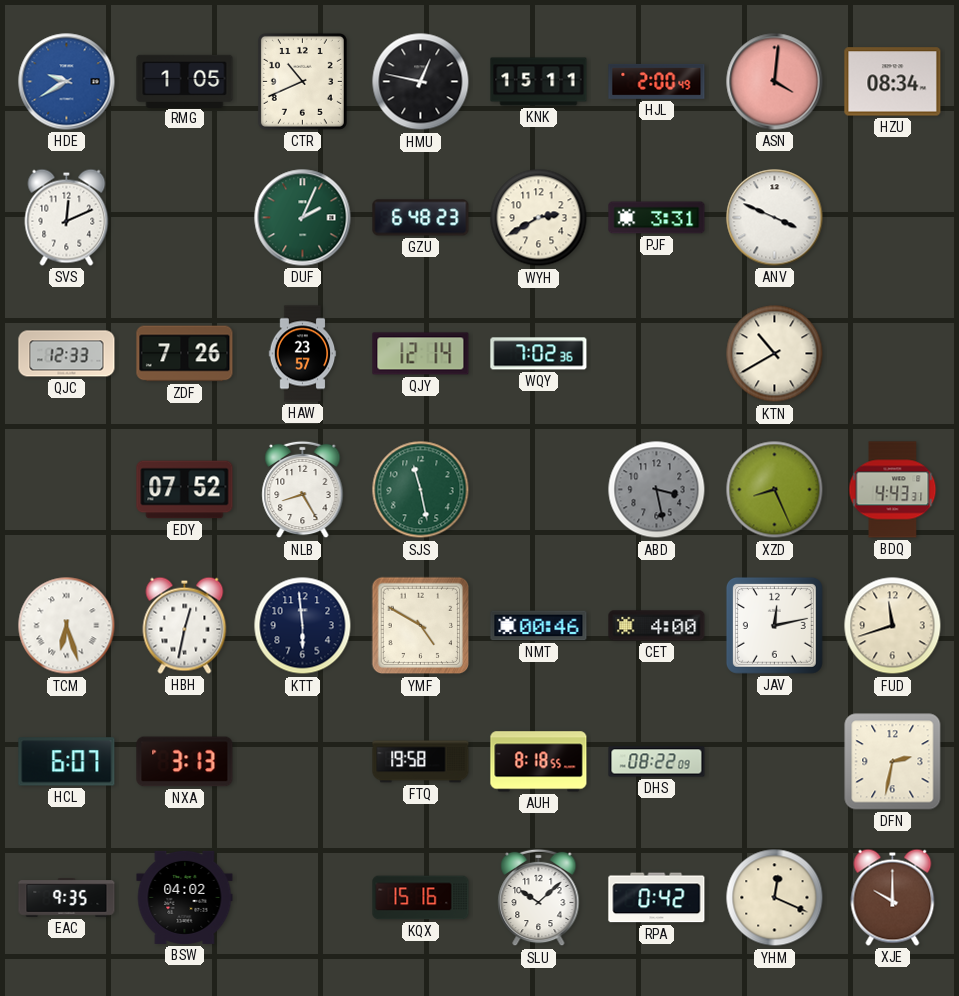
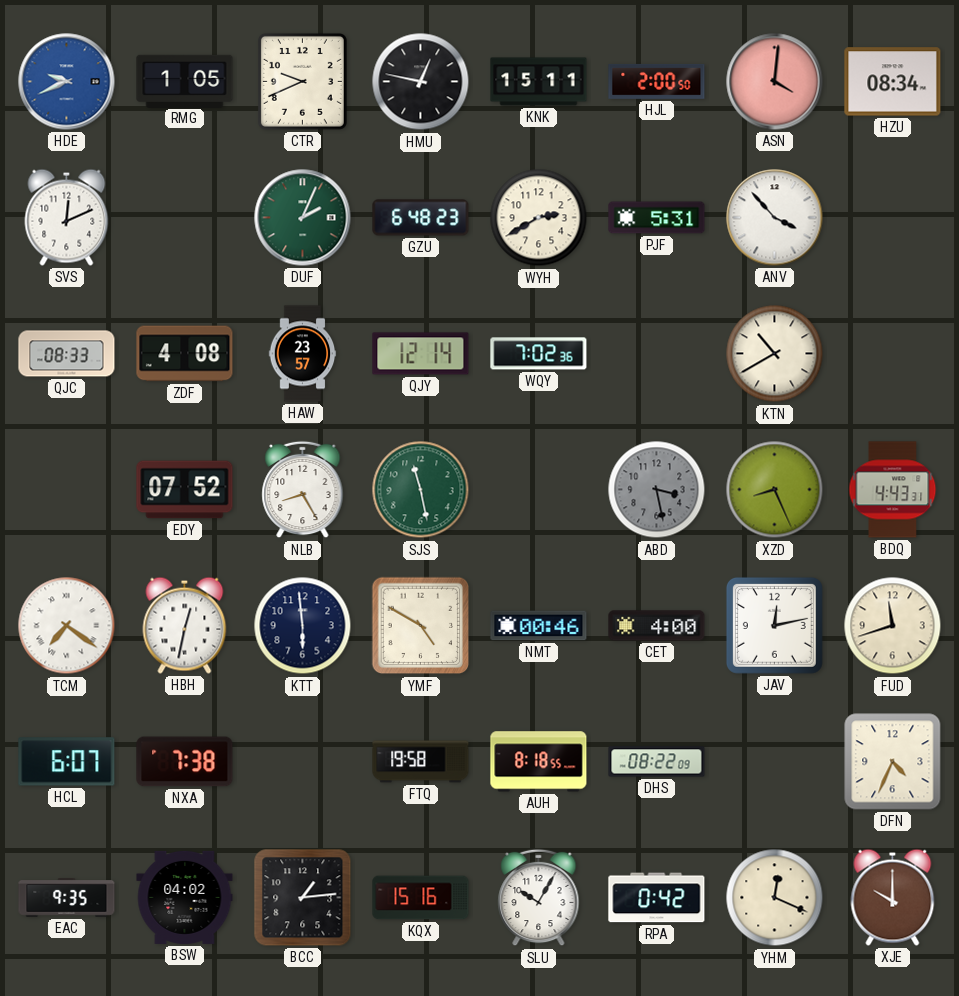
HDE: 9:40 -> 9:41 (67, 82)
CTR: 10:41 -> 9:41 (302, 81)
HJL: 2:00:49 -> 2:00:50 (657, 81)
PJF: 3:31 -> 5:31 (657, 218)
ANV: 3:49 -> 3:53 (775, 218)
QJC: 12:33 -> 08:33 (67, 354)
ZDF: 7:26 -> 4:08 (185, 354)
TCM: 6:27 -> 7:21 (67, 626)
NXA: 3:13 -> 7:38 (185, 762)
DFN: 2:32 -> 4:34 (893, 762)
BCC: none -> 1:14 (303, 898)
SLU: 10:08 -> 10:05 (539, 898)
